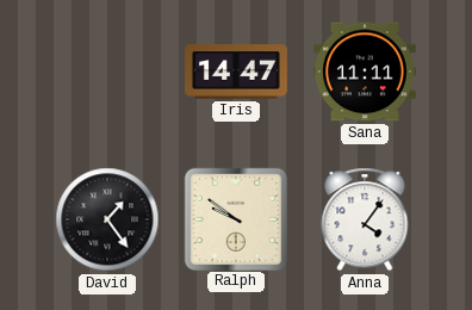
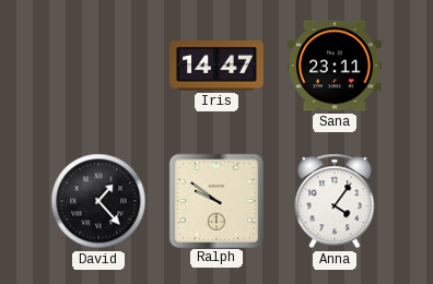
Sana: 11:11 -> 23:11 (335, 66)
David: 1:24 -> 1:23 (98, 201)
